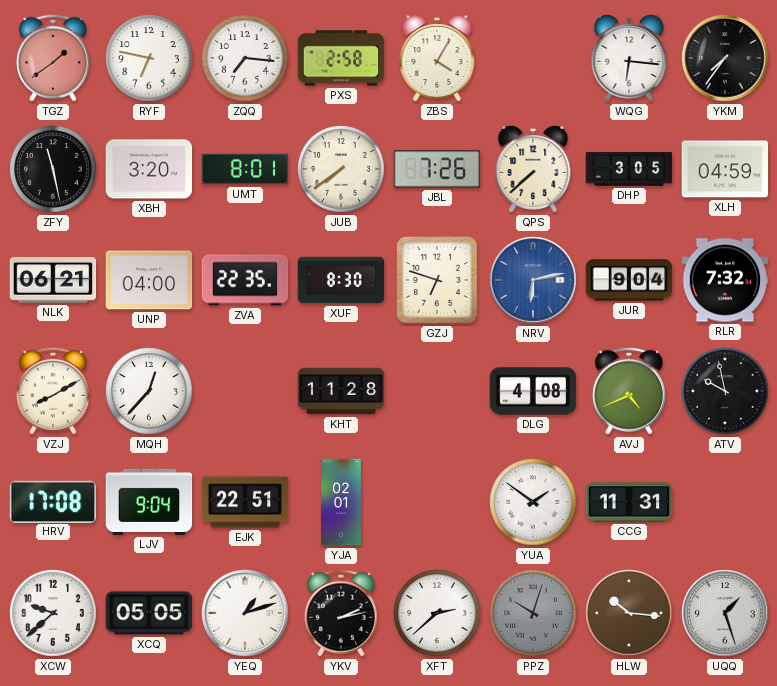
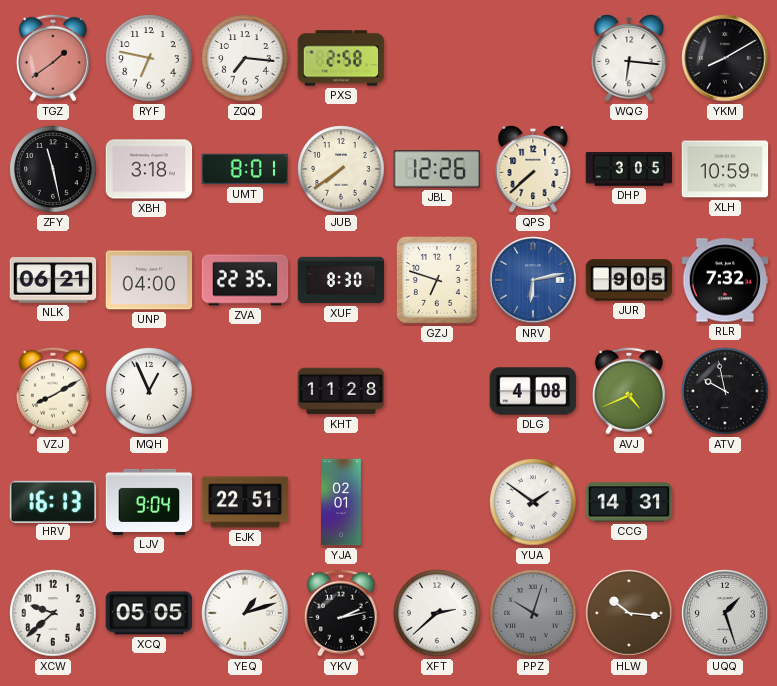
ZBS: 4:05 -> none (437, 58)
YKM: 7:36 -> 8:10 (725, 58)
XBH: 3:20 -> 3:18 (149, 169)
JBL: 7:26 -> 12:26 (437, 169)
XLH: 04:59 -> 10:59 (725, 169)
JUR: 9:04 -> 9:05 (629, 280)
MQH: 12:37 -> 12:56 (149, 391)
HRV: 17:08 -> 16:13 (53, 501)
CCG: 11:31 -> 14:31 (629, 502)
